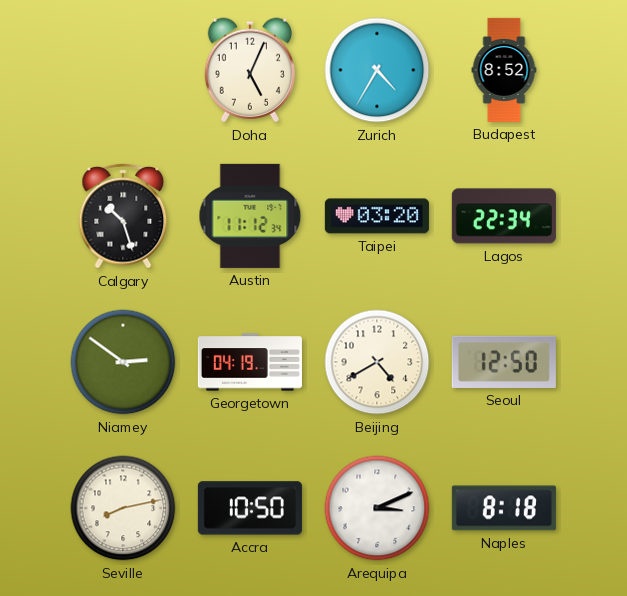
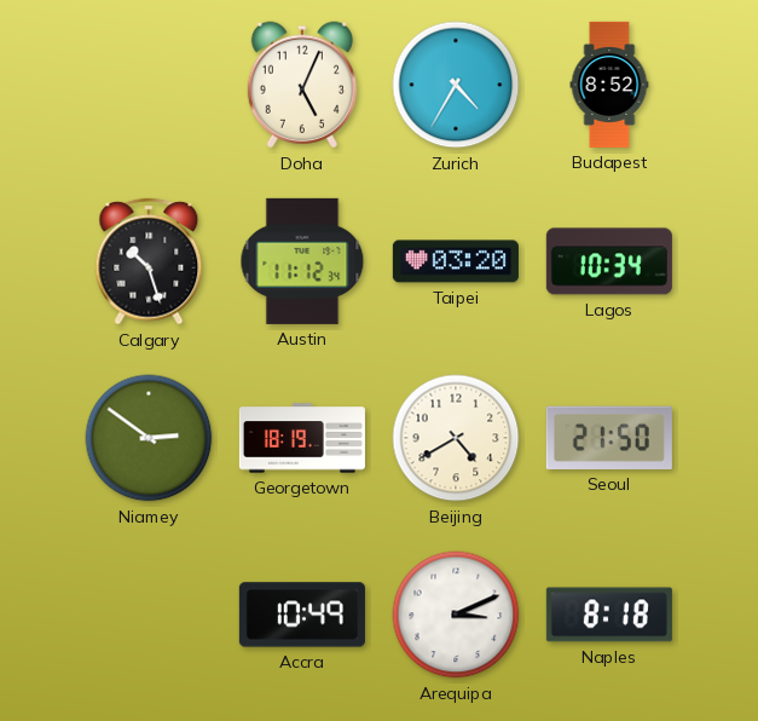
Lagos: 22:34 -> 10:34 (609, 261)
Georgetown: 04:19 -> 18:19 (302, 438)
Seoul: 12:50 -> 21:50 (609, 438)
Seville: 8:13 -> none (123, 508)
Accra: 10:50 -> 10:49 (302, 615)
